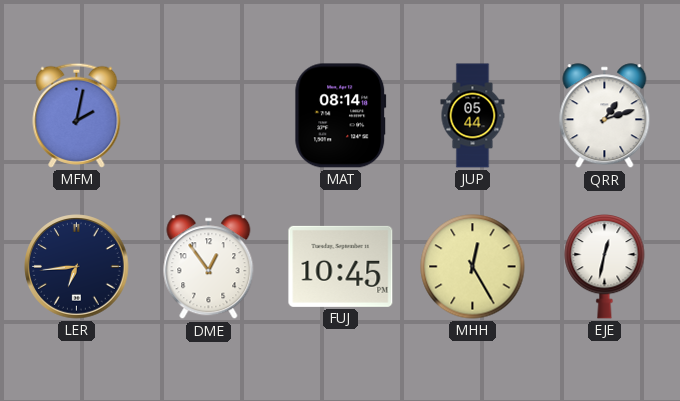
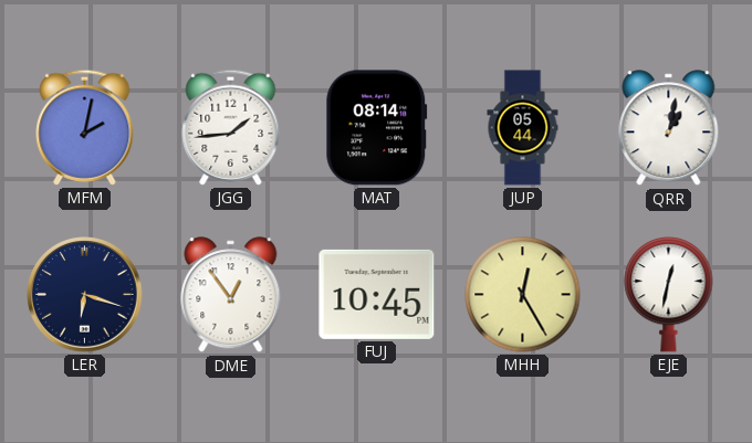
JGG: none -> 1:44 (231, 127)
QRR: 1:12 -> 1:02 (669, 128)
LER: 6:44 -> 6:18 (85, 295)
